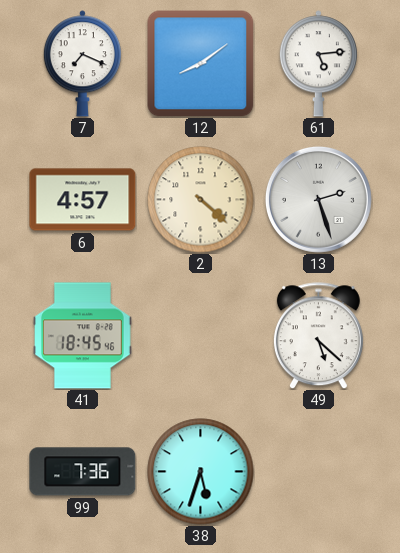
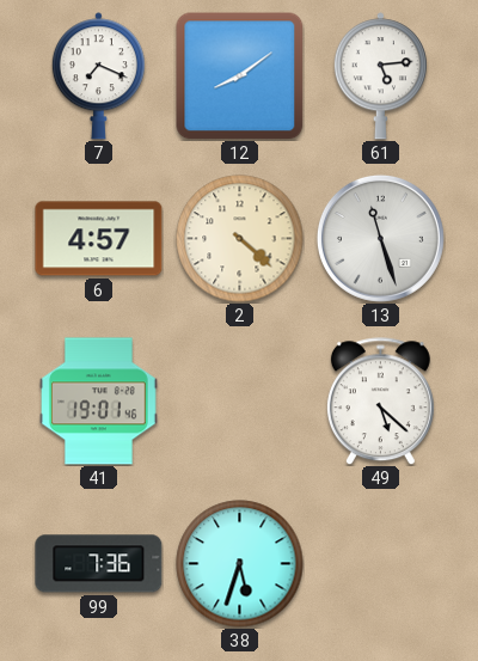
13: 2:27 -> 11:27 (380, 238)
41: 18:45 -> 19:01 (99, 402)
